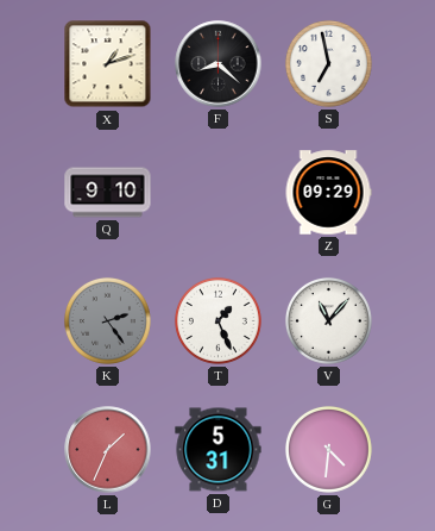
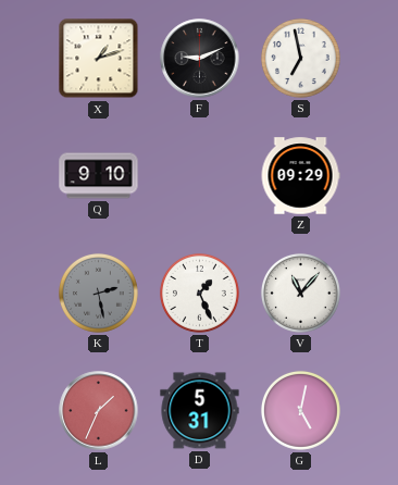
F: 8:22 -> 9:11 (200, 59)
K: 2:24 -> 2:28 (98, 293)
G: 4:31 -> 5:02 (300, 410)
